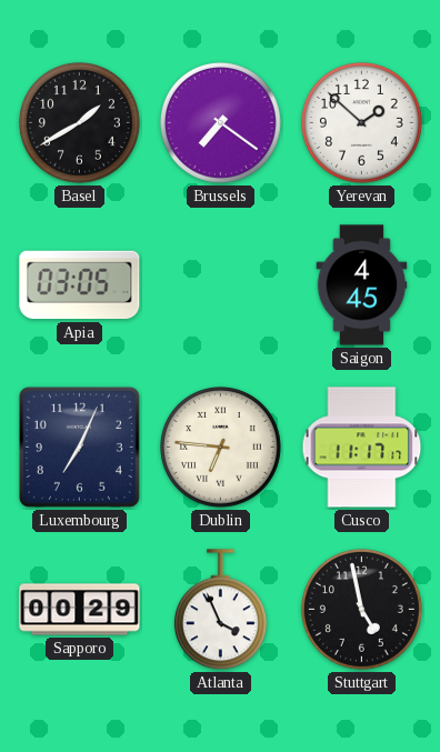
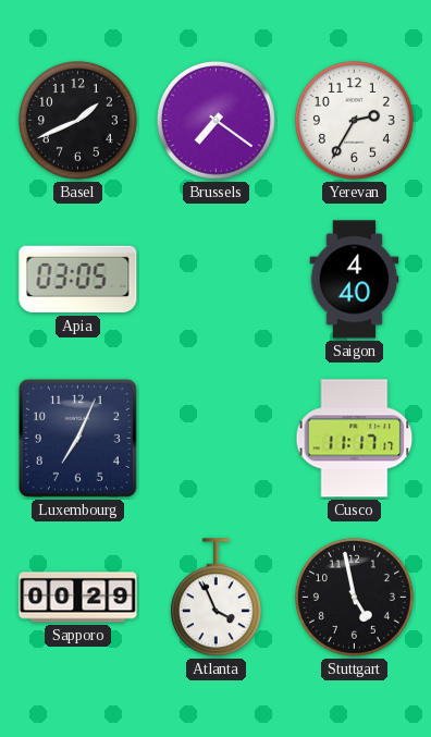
Basel: 1:40 -> 1:41 (77, 120)
Yerevan: 1:52 -> 2:35 (354, 120)
Saigon: 4:45 -> 4:40 (355, 280)
Dublin: 6:46 -> none (220, 447)
